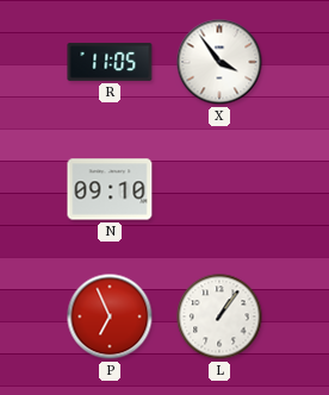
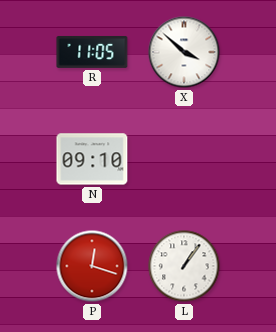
X: 3:54 -> 3:52 (184, 52)
P: 6:56 -> 12:18 (92, 266)
